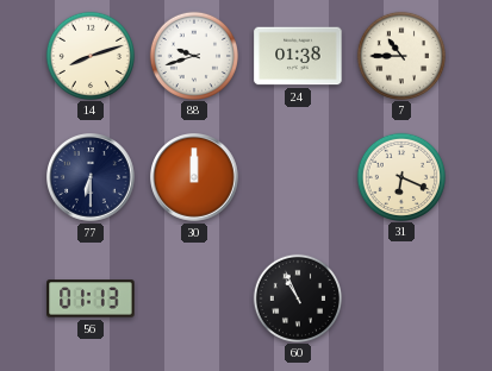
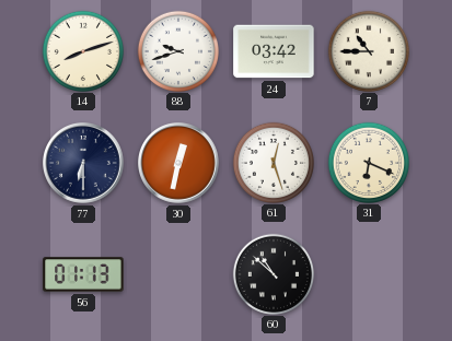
24: 01:38 -> 03:42 (274, 51)
30: 12:00 -> 12:32 (178, 163)
61: none -> 12:27 (273, 162)
60: 10:56 -> 10:52 (273, 273)
